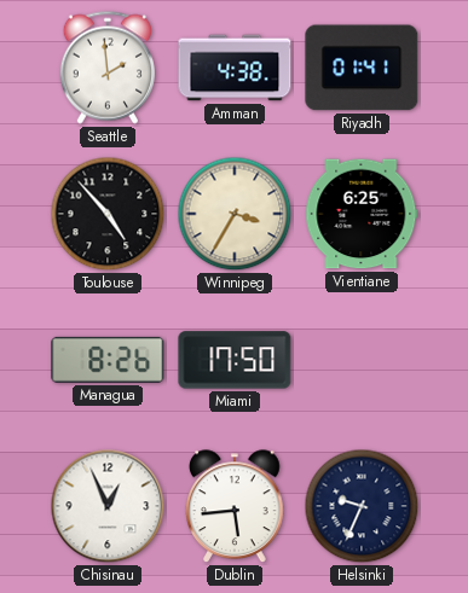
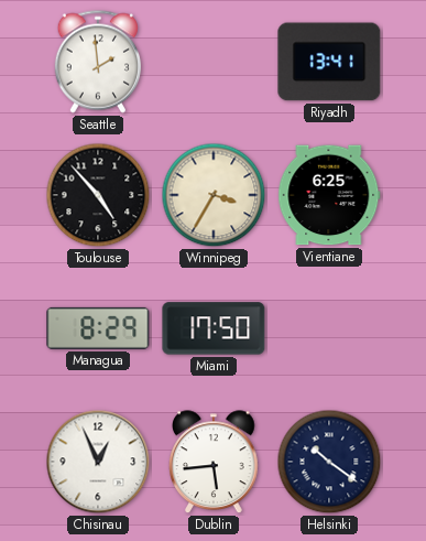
Amman: 4:38 -> none (235, 68)
Riyadh: 01:41 -> 13:41 (329, 62)
Managua: 8:26 -> 8:29 (98, 328)
Helsinki: 9:34 -> 10:21 (329, 462)
